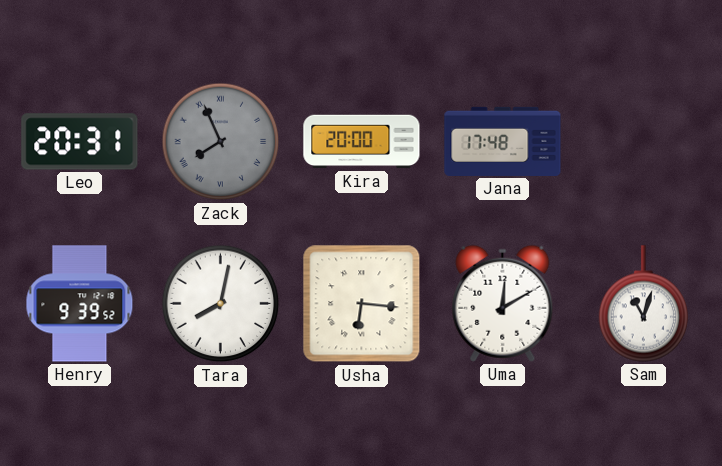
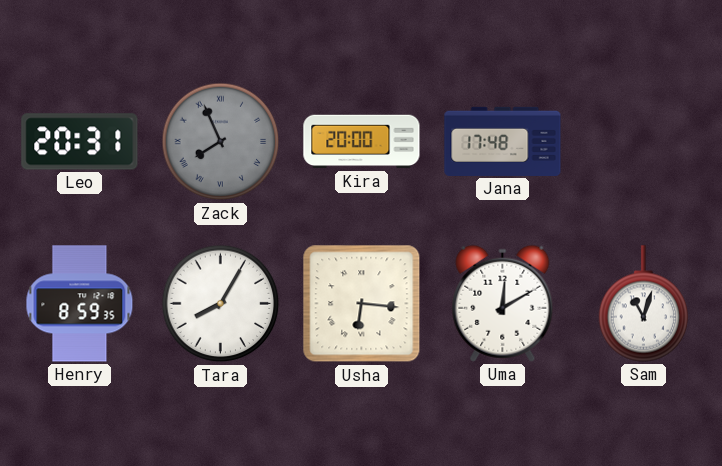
Henry: 9:39 -> 8:59 (80, 304)
Tara: 8:02 -> 8:05 (221, 304)
